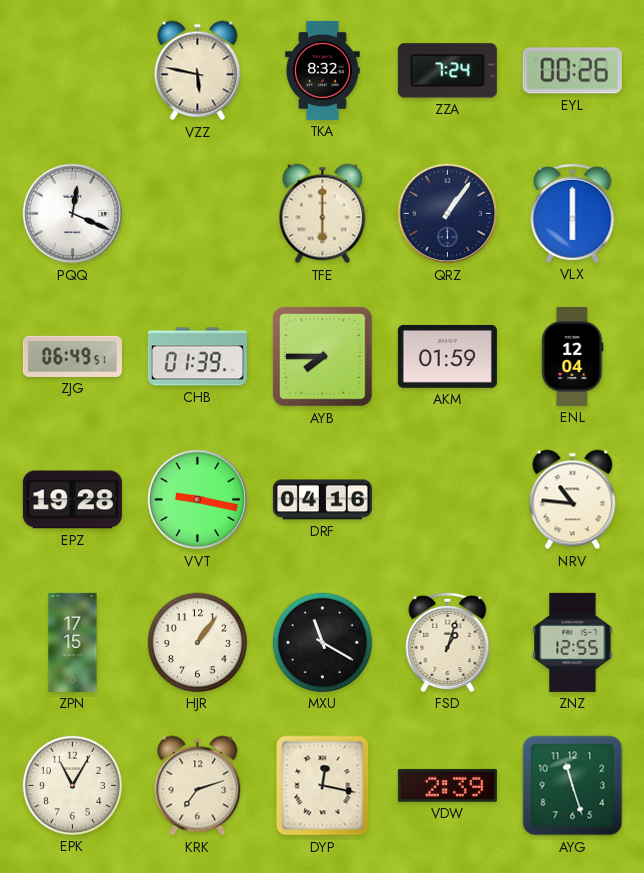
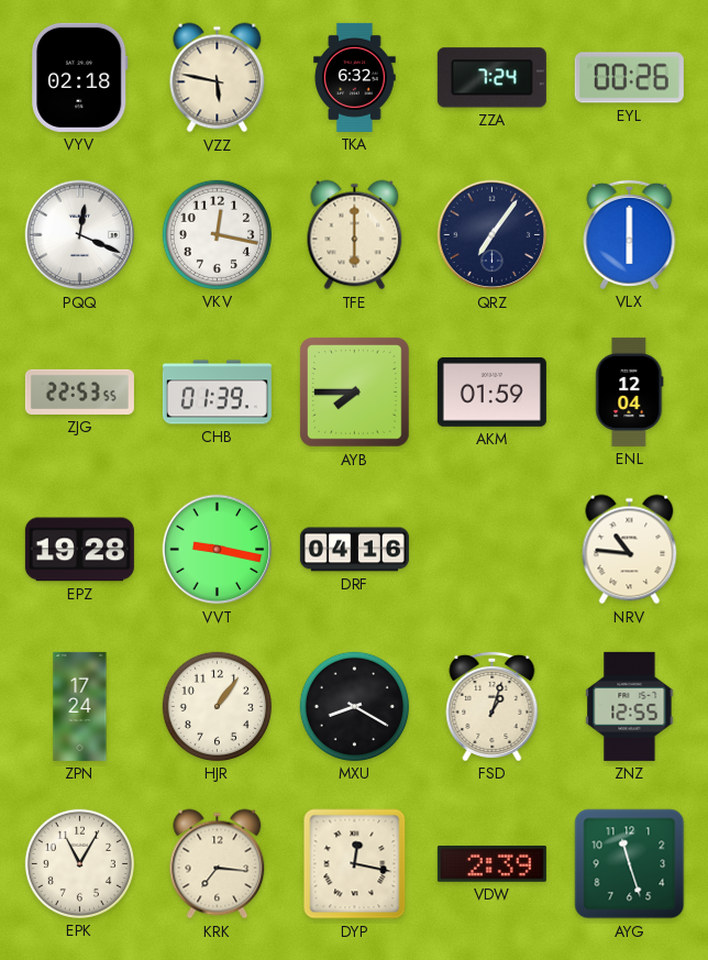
VYV: none -> 02:18 (80, 77)
TKA: 8:32 -> 6:32 (355, 77)
VKV: none -> 12:17 (217, 234)
QRZ: 1:06 -> 7:06 (493, 235)
ZJG: 06:49 -> 22:53 (79, 391)
ZPN: 17:15 -> 17:24 (80, 706)
MXU: 11:20 -> 8:20 (354, 706)
KRK: 7:12 -> 7:16 (218, 864)
